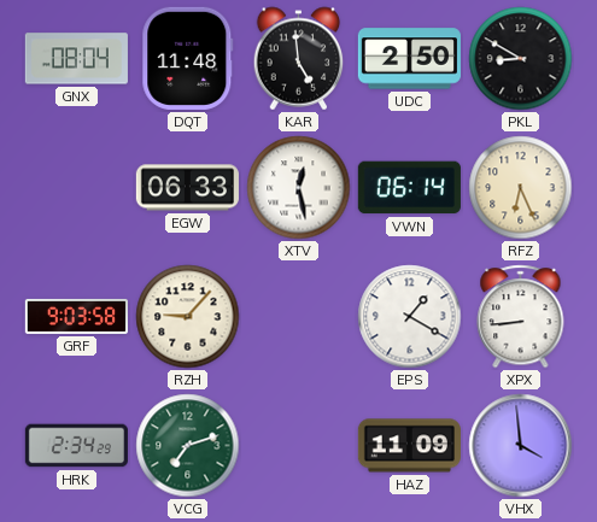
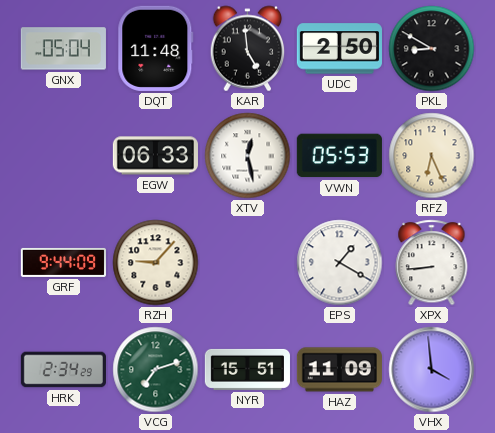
GNX: 08:04 -> 05:04 (63, 49)
VWN: 06:14 -> 05:53 (339, 156)
GRF: 9:03 -> 9:44 (63, 262)
NYR: none -> 15:51 (247, 369)
